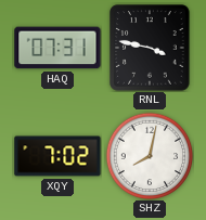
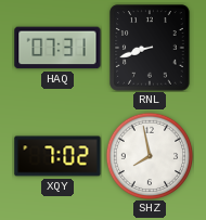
RNL: 3:47 -> 8:42 (150, 48)
SHZ: 8:02 -> 7:58 (150, 156)
